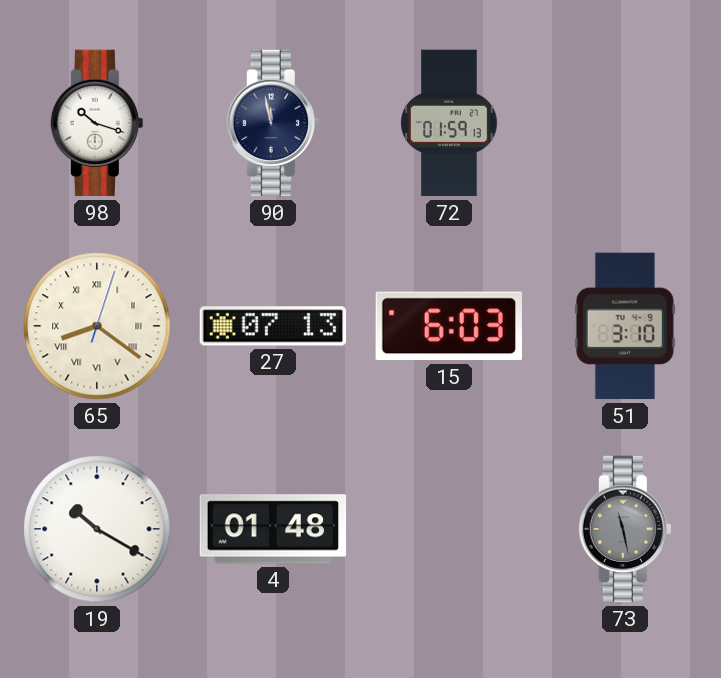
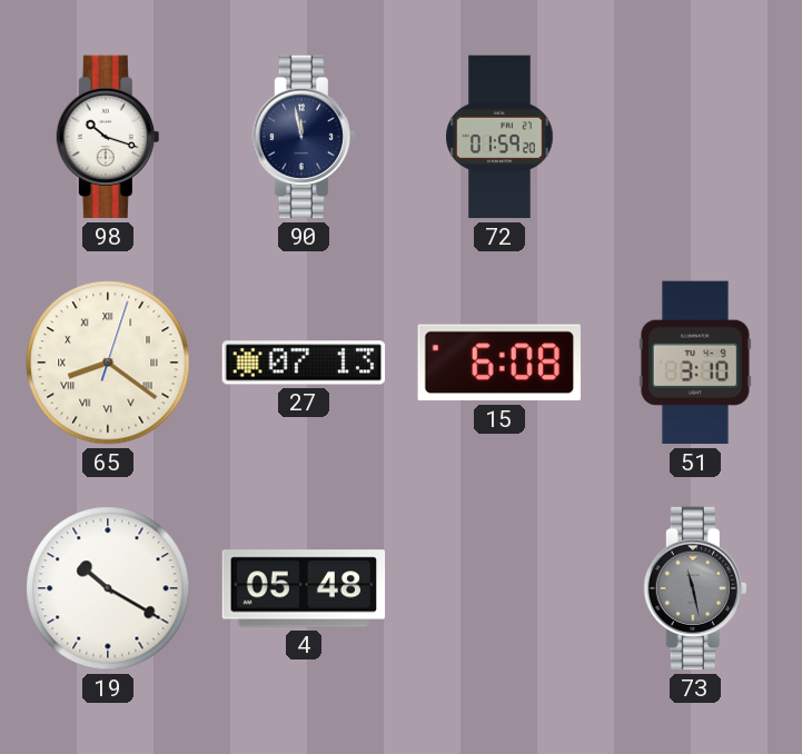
72: 01:59:13 -> 01:59:20 (499, 137)
15: 6:03 -> 6:08 (499, 363)
4: 01:48 -> 05:48 (304, 588)
